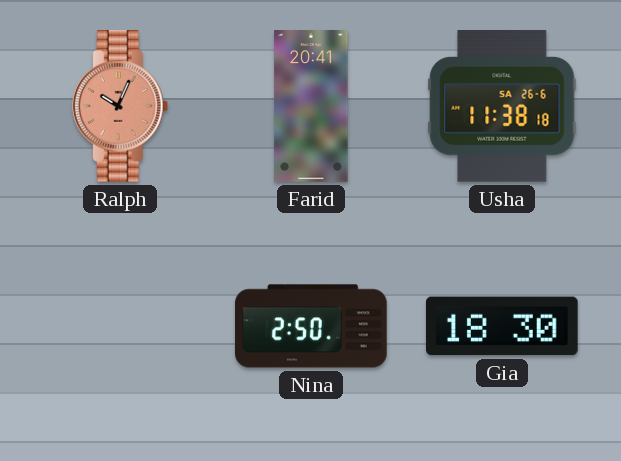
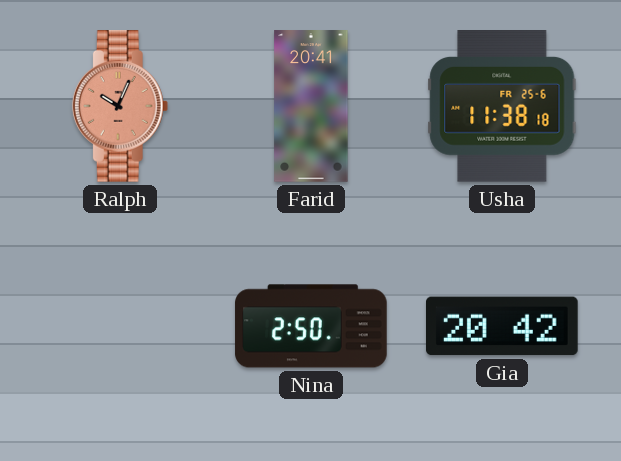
Usha date: SA 26-6 -> FR 25-6 (502, 107)
Gia: 18:30 -> 20:42 (503, 326)
